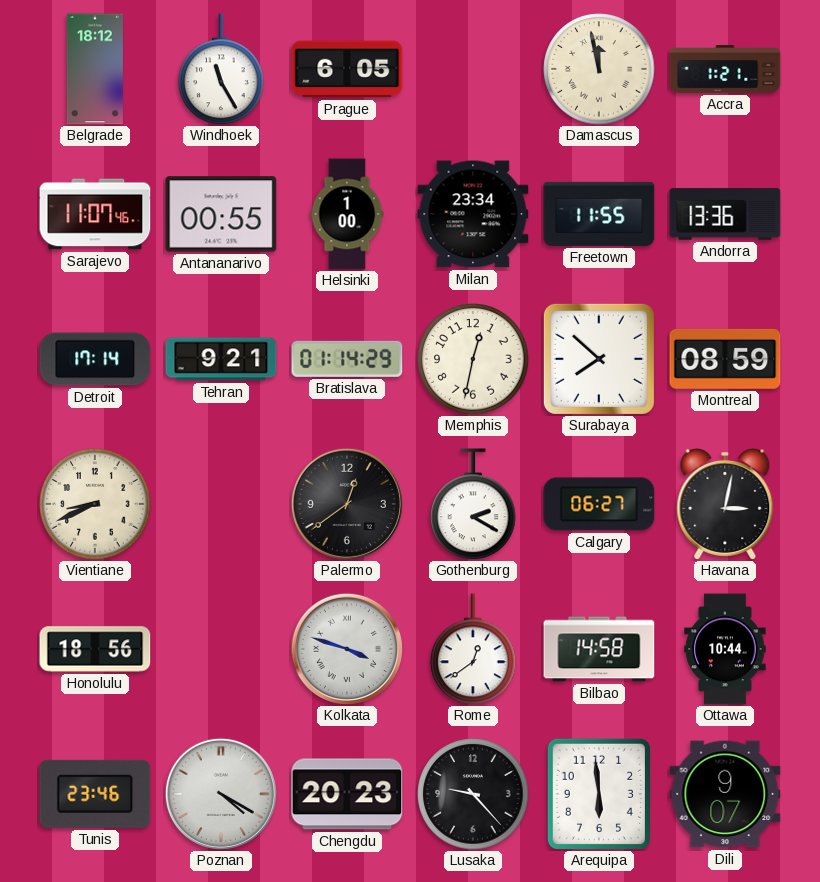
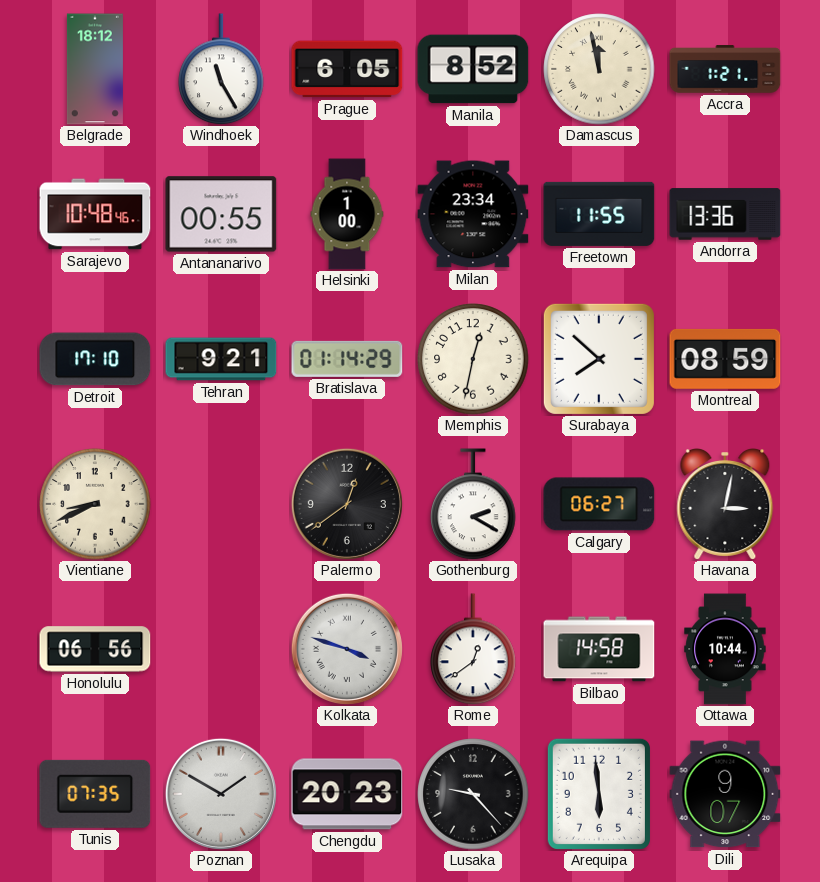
Manila: none -> 8:52 (473, 69)
Sarajevo: 11:07 -> 10:48 (95, 214)
Detroit: 17:14 -> 17:10 (95, 359)
Honolulu: 18:56 -> 06:56 (95, 649)
Tunis: 23:46 -> 07:35 (95, 794)
Poznan: 4:20 -> 1:50 (221, 794)
